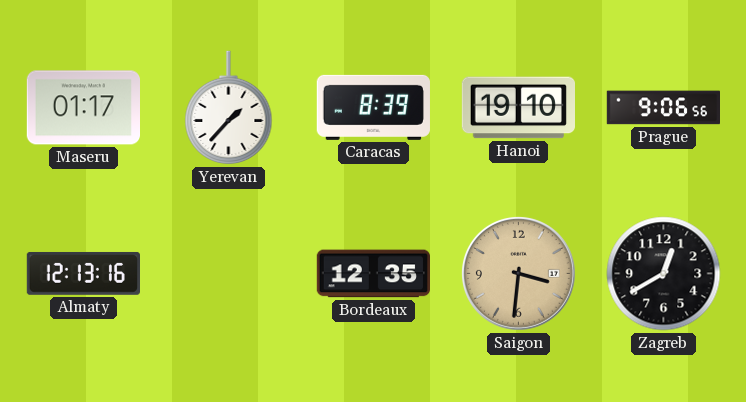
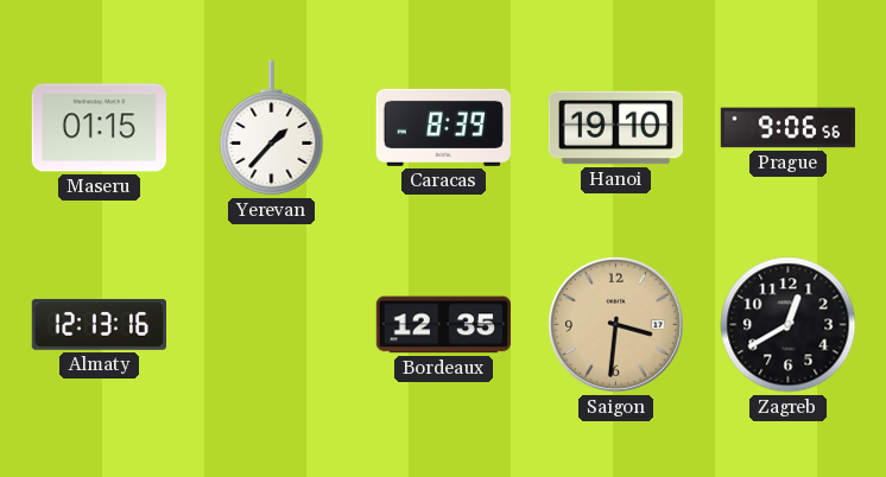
Maseru: 01:17 -> 01:15 (99, 128)
